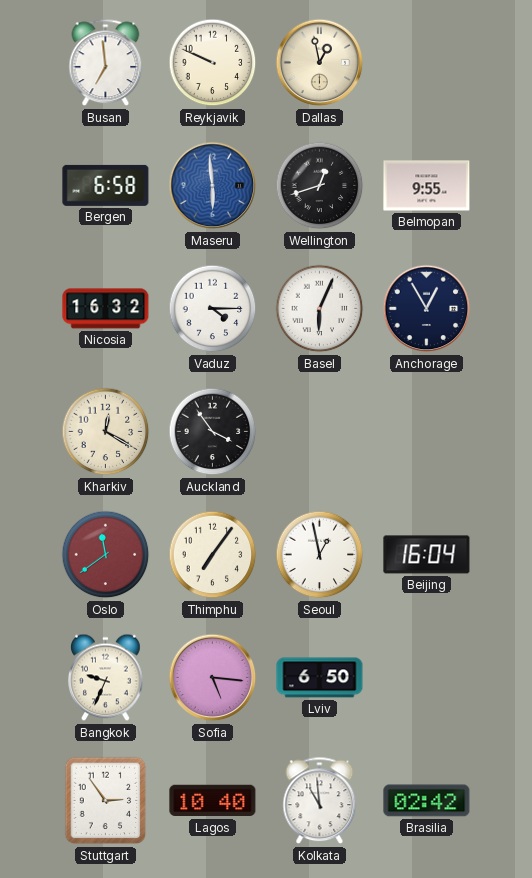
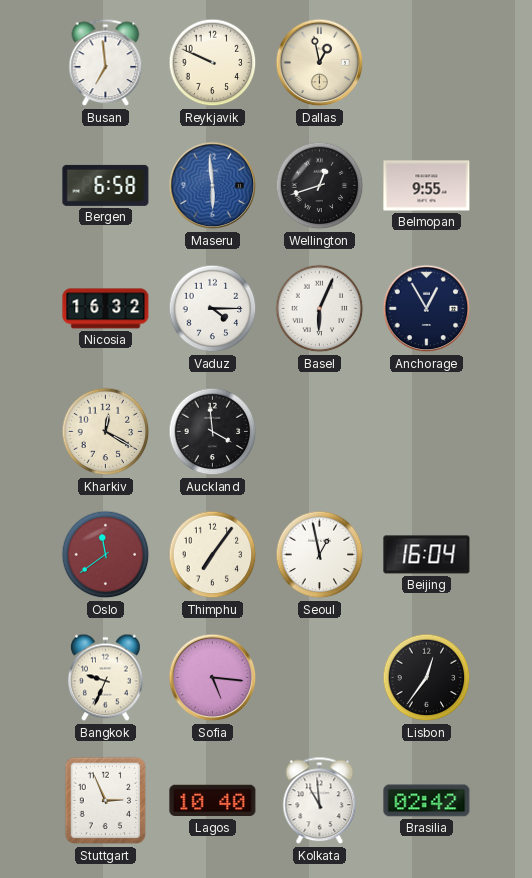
Auckland: 3:54 -> 3:59 (213, 432)
Lviv: 6:50 -> none (320, 678)
Lisbon: none -> 12:36 (427, 678)
Stuttgart: 2:54 -> 2:56 (106, 801)
